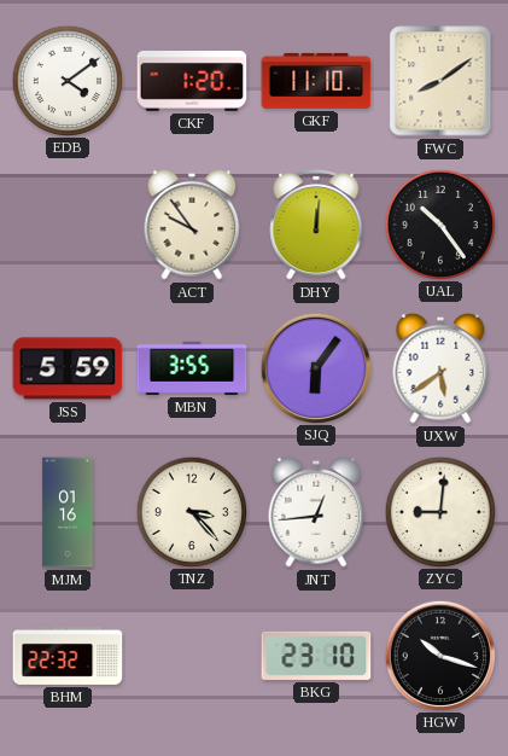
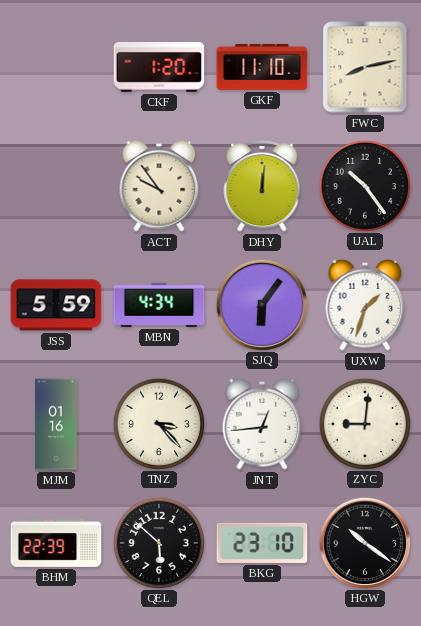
EDB: 4:09 -> none (66, 80)
FWC: 8:09 -> 8:13 (365, 67)
MBN: 3:55 -> 4:34 (159, 305)
UXW: 5:39 -> 1:33 (365, 305)
BHM: 22:32 -> 22:39 (56, 543)
QEL: none -> 5:52 (158, 542)
HGW: 10:18 -> 10:21 (364, 542)
